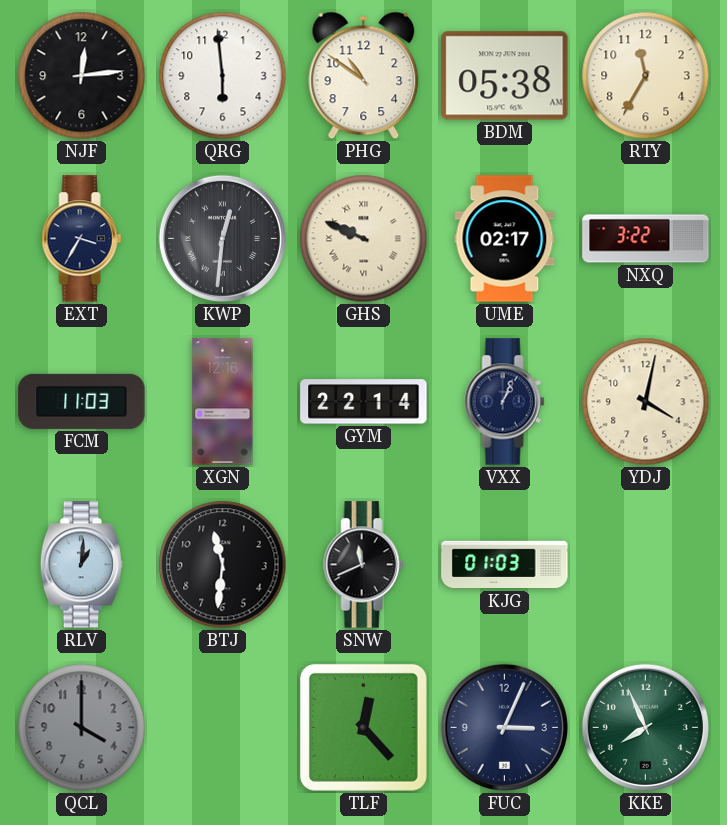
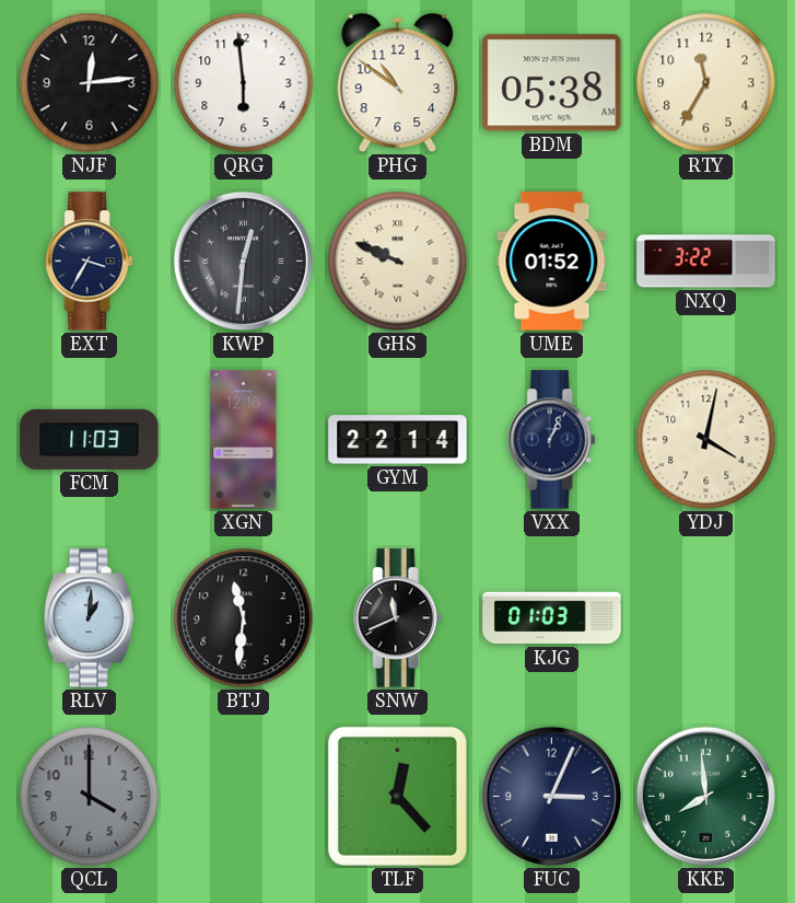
UME: 02:17 -> 01:52 (552, 262)
KKE: 7:56 -> 7:59 (705, 796)
